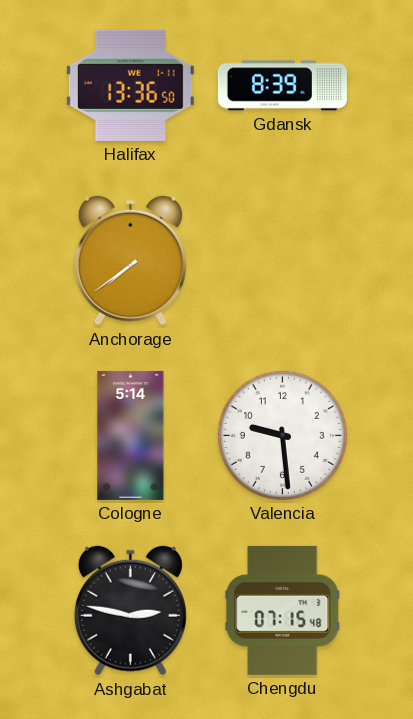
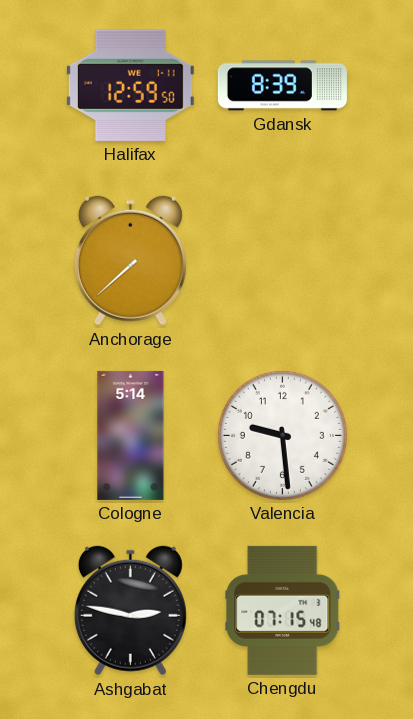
Halifax: 13:36 -> 12:59 (130, 85)
Anchorage: 7:39 -> 7:38 (130, 261)
